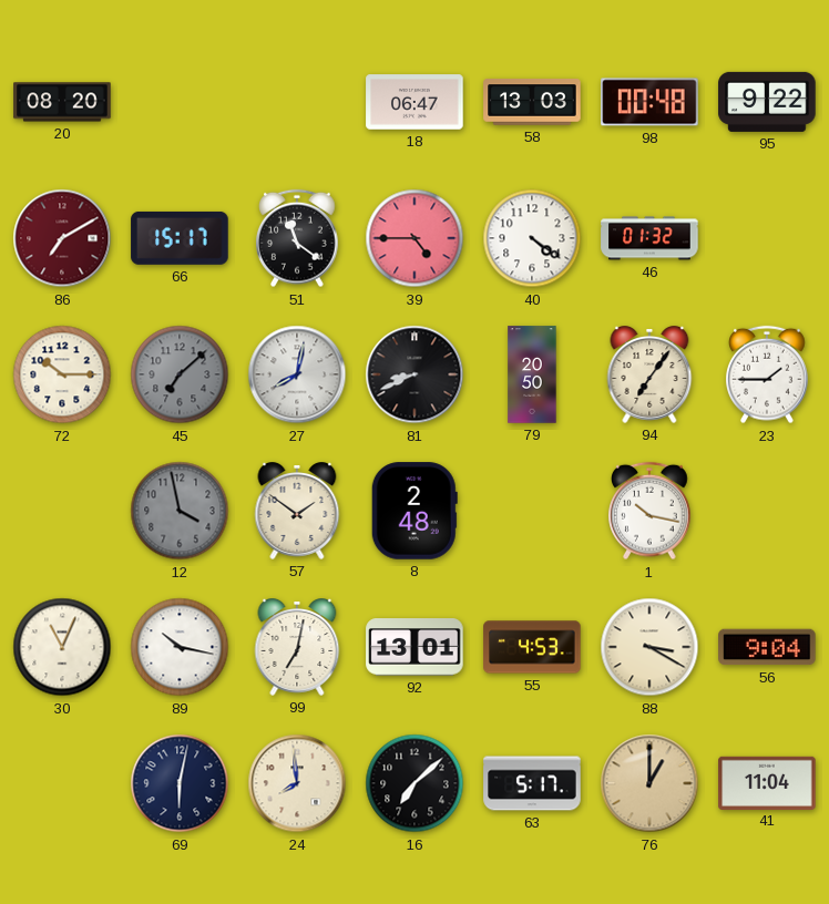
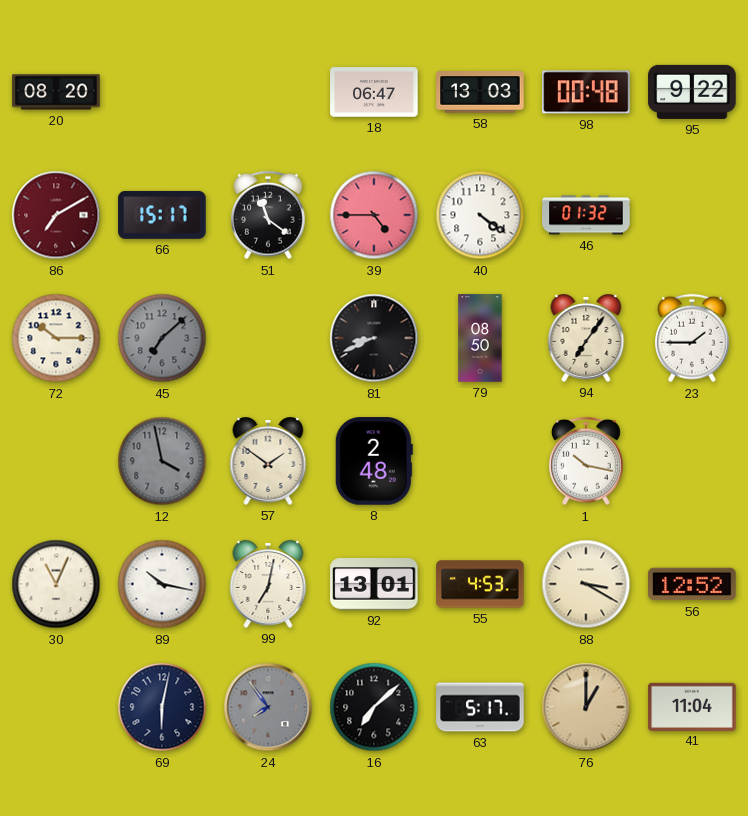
27: 8:02 -> none (297, 374)
79: 20:50 -> 08:50 (480, 338)
56: 9:04 -> 12:52 (692, 584)
24: 7:59 -> 7:54 (268, 707)
24 dial: cream -> grey (268, 707)
